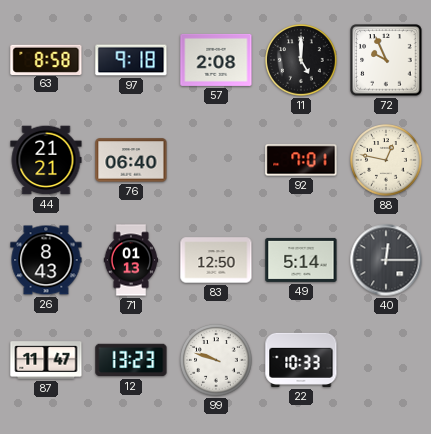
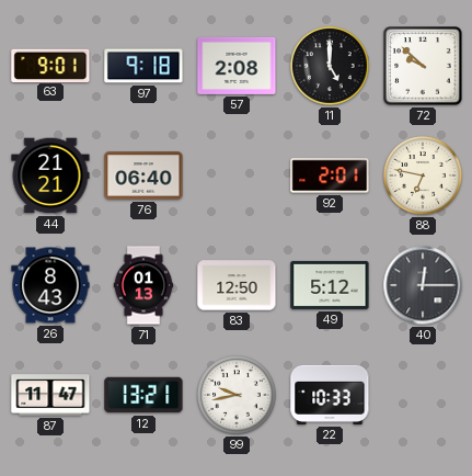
63: 8:58 -> 9:01 (50, 65)
72: 9:56 -> 9:52 (423, 66)
92: 7:01 -> 2:01 (330, 175)
88: 12:47 -> 6:47 (423, 175)
49: 5:14 -> 5:12 (330, 285)
12: 13:23 -> 13:21 (143, 395)
99: 9:48 -> 9:43 (237, 395)
